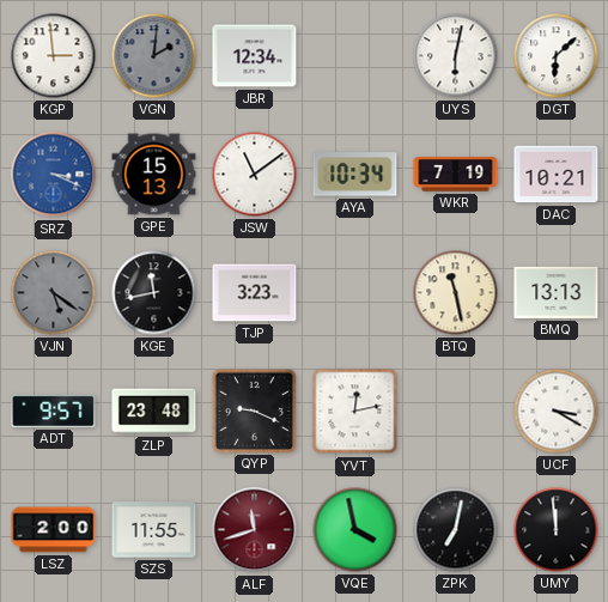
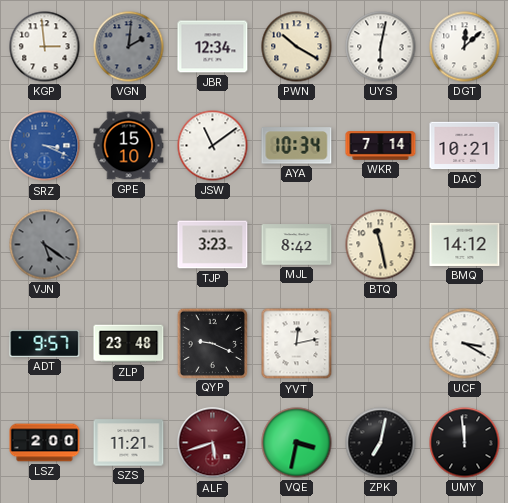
PWN: none -> 10:20 (297, 47)
DGT: 6:08 -> 12:08 (465, 47)
GPE: 15:13 -> 15:10 (129, 146)
WKR: 7:19 -> 7:14 (381, 146)
KGE: 11:43 -> none (154, 293)
MJL: none -> 8:42 (297, 245)
BMQ: 13:13 -> 14:12 (465, 244)
SZS: 11:55 -> 11:21 (129, 443)
ALF: 11:42 -> 5:42 (213, 443)
VQE: 3:58 -> 3:32 (297, 443)
